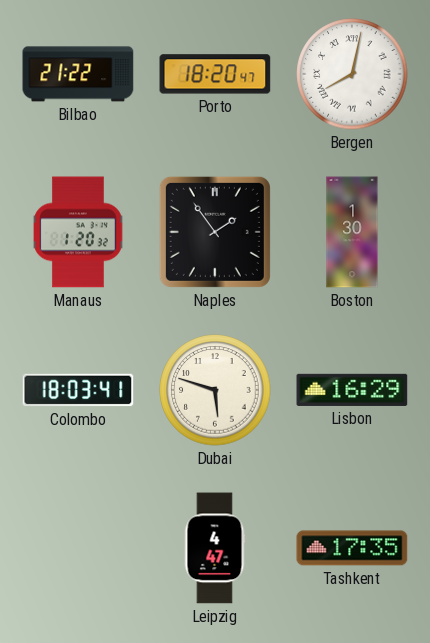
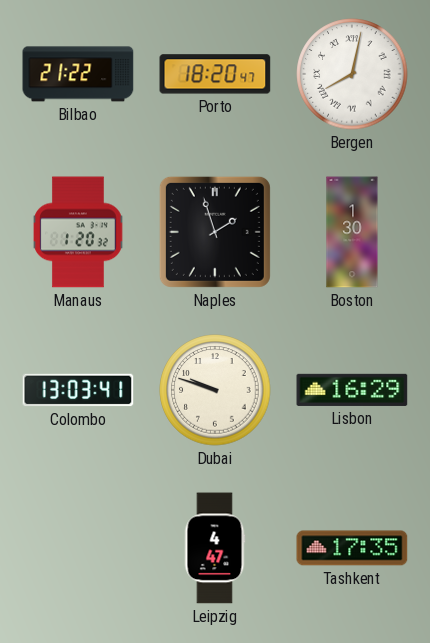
Naples: 1:54 -> 1:57 (215, 232)
Colombo: 18:03 -> 13:03 (78, 390)
Dubai: 5:48 -> 9:48 (215, 390)
